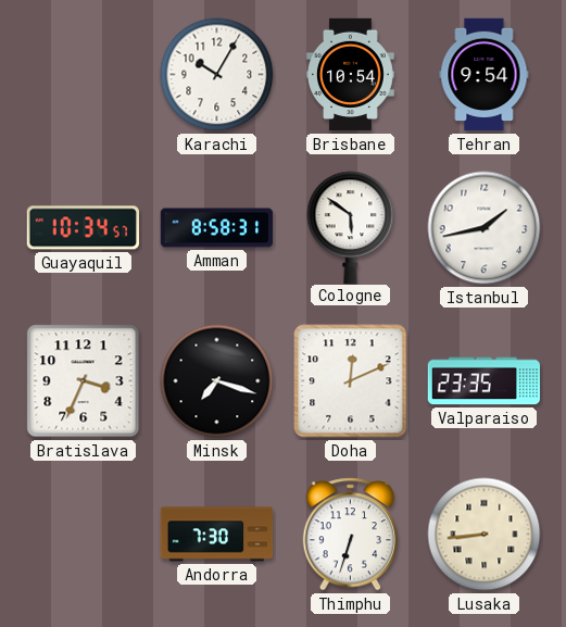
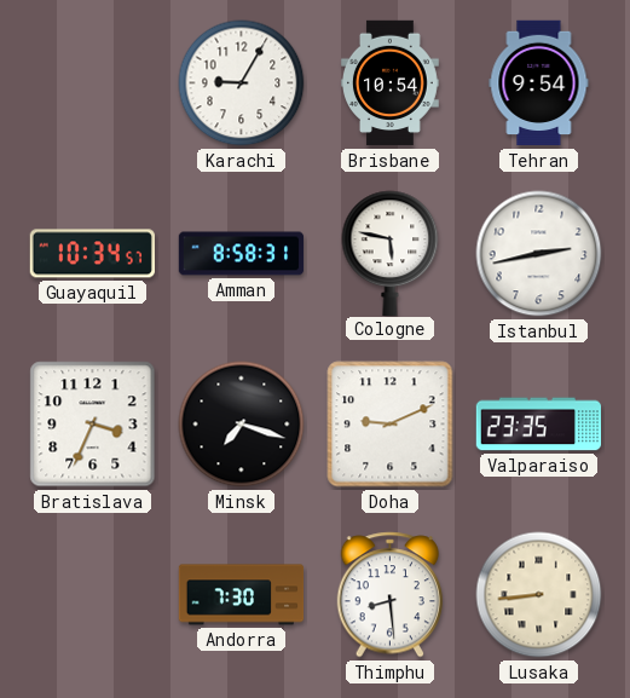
Karachi: 10:05 -> 9:05 (242, 83)
Cologne: 5:51 -> 5:47 (391, 253)
Istanbul: 1:43 -> 2:43 (539, 254)
Doha: 12:11 -> 9:11 (391, 425)
Thimphu: 6:33 -> 8:29 (391, 595)
